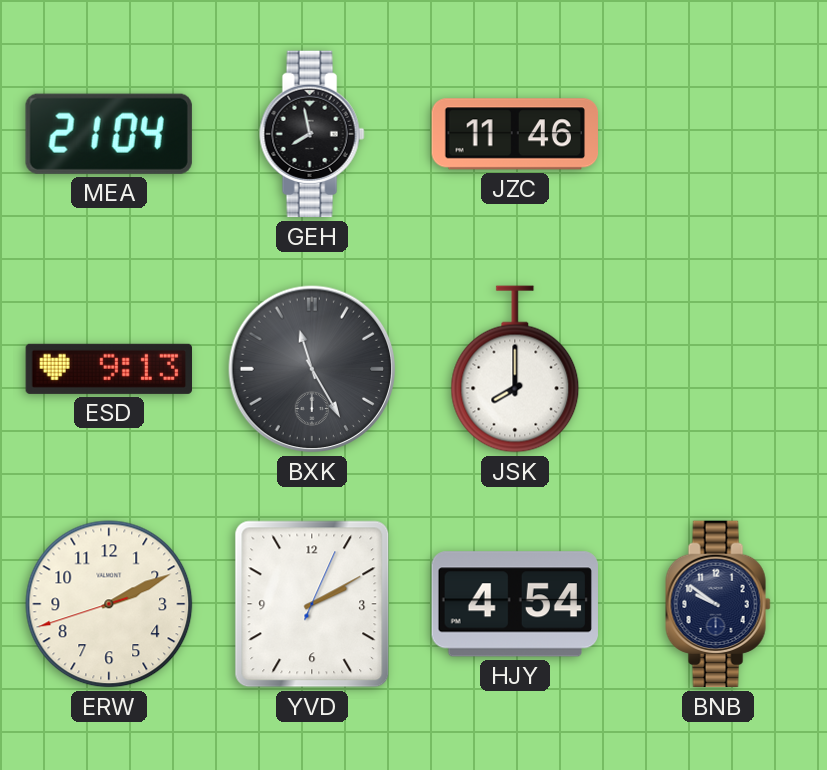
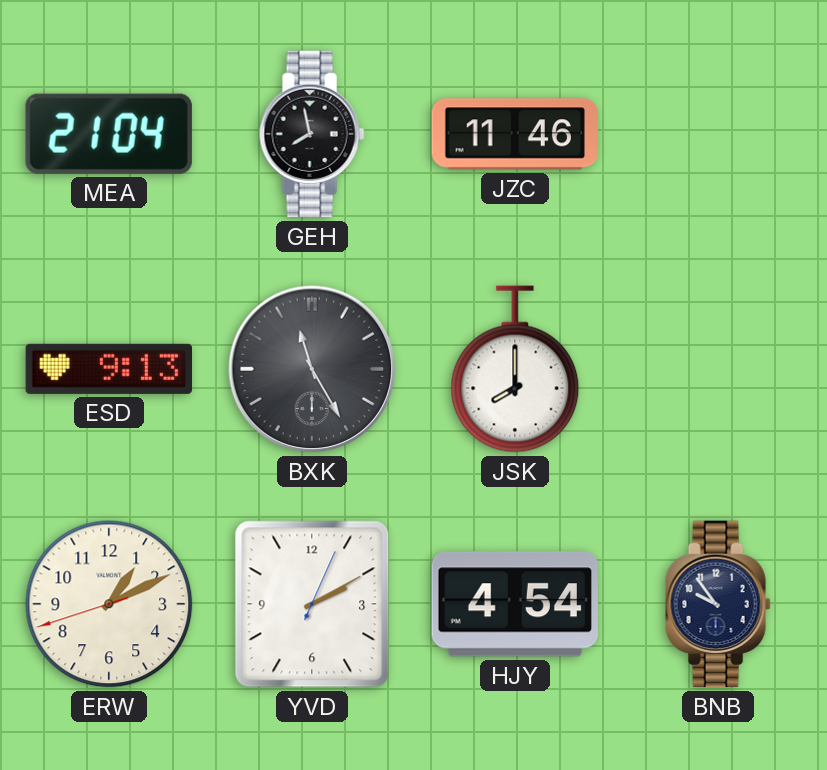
ERW: 2:10 -> 1:10 (109, 604)
BNB: 9:51 -> 9:54 (718, 604)
